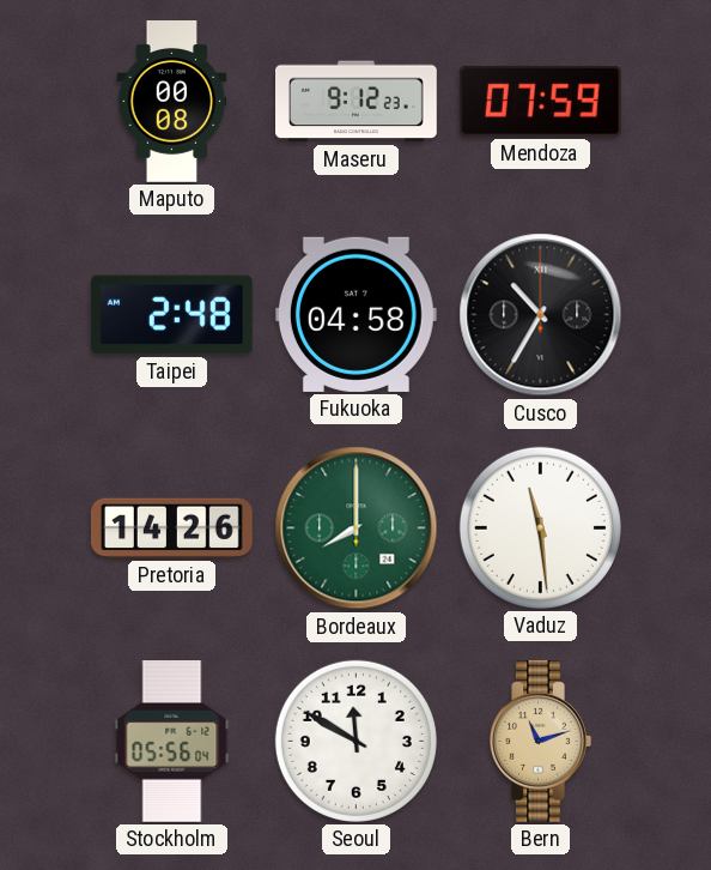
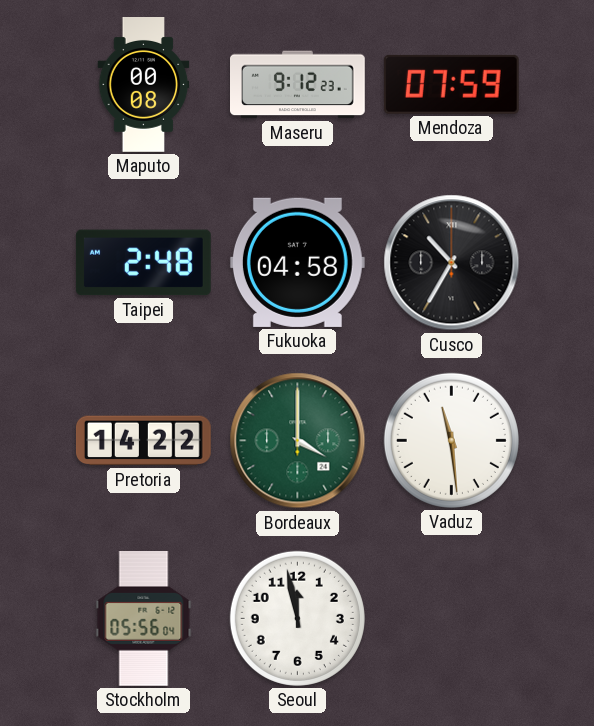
Pretoria: 14:26 -> 14:22 (144, 441)
Bordeaux: 8:00 -> 4:00 (298, 441)
Seoul: 11:50 -> 11:58 (297, 618)
Bern: 11:12 -> none (540, 741)
